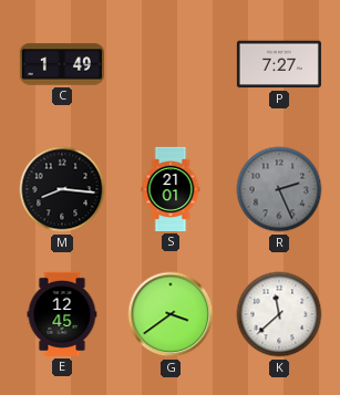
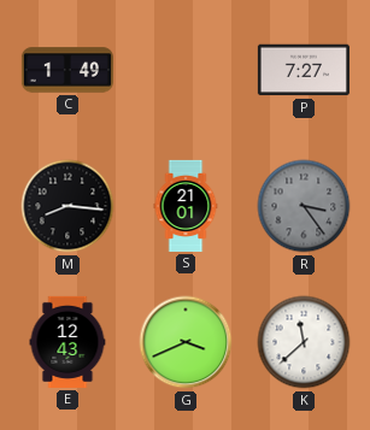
R: 2:26 -> 3:24 (304, 206)
E: 12:45 -> 12:43 (67, 342)
G: 3:39 -> 3:41 (186, 342)
